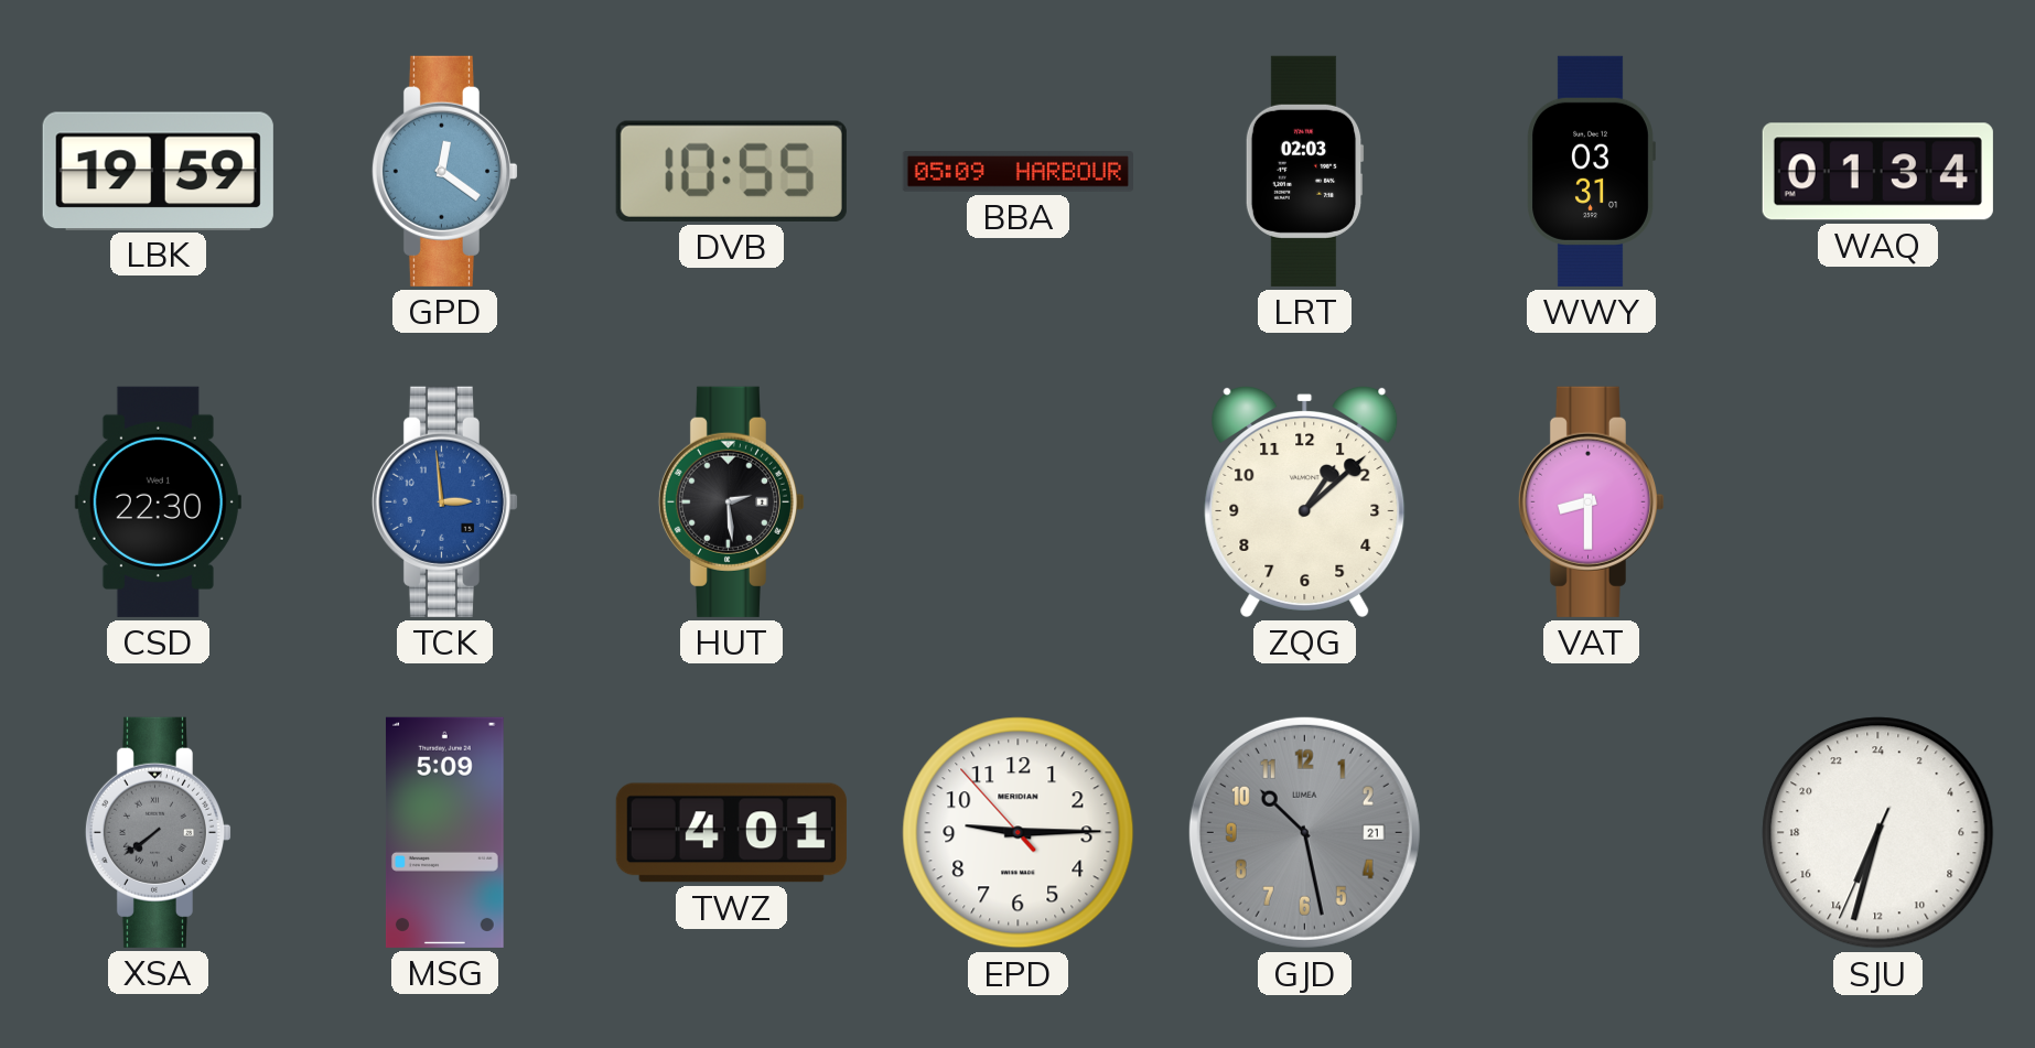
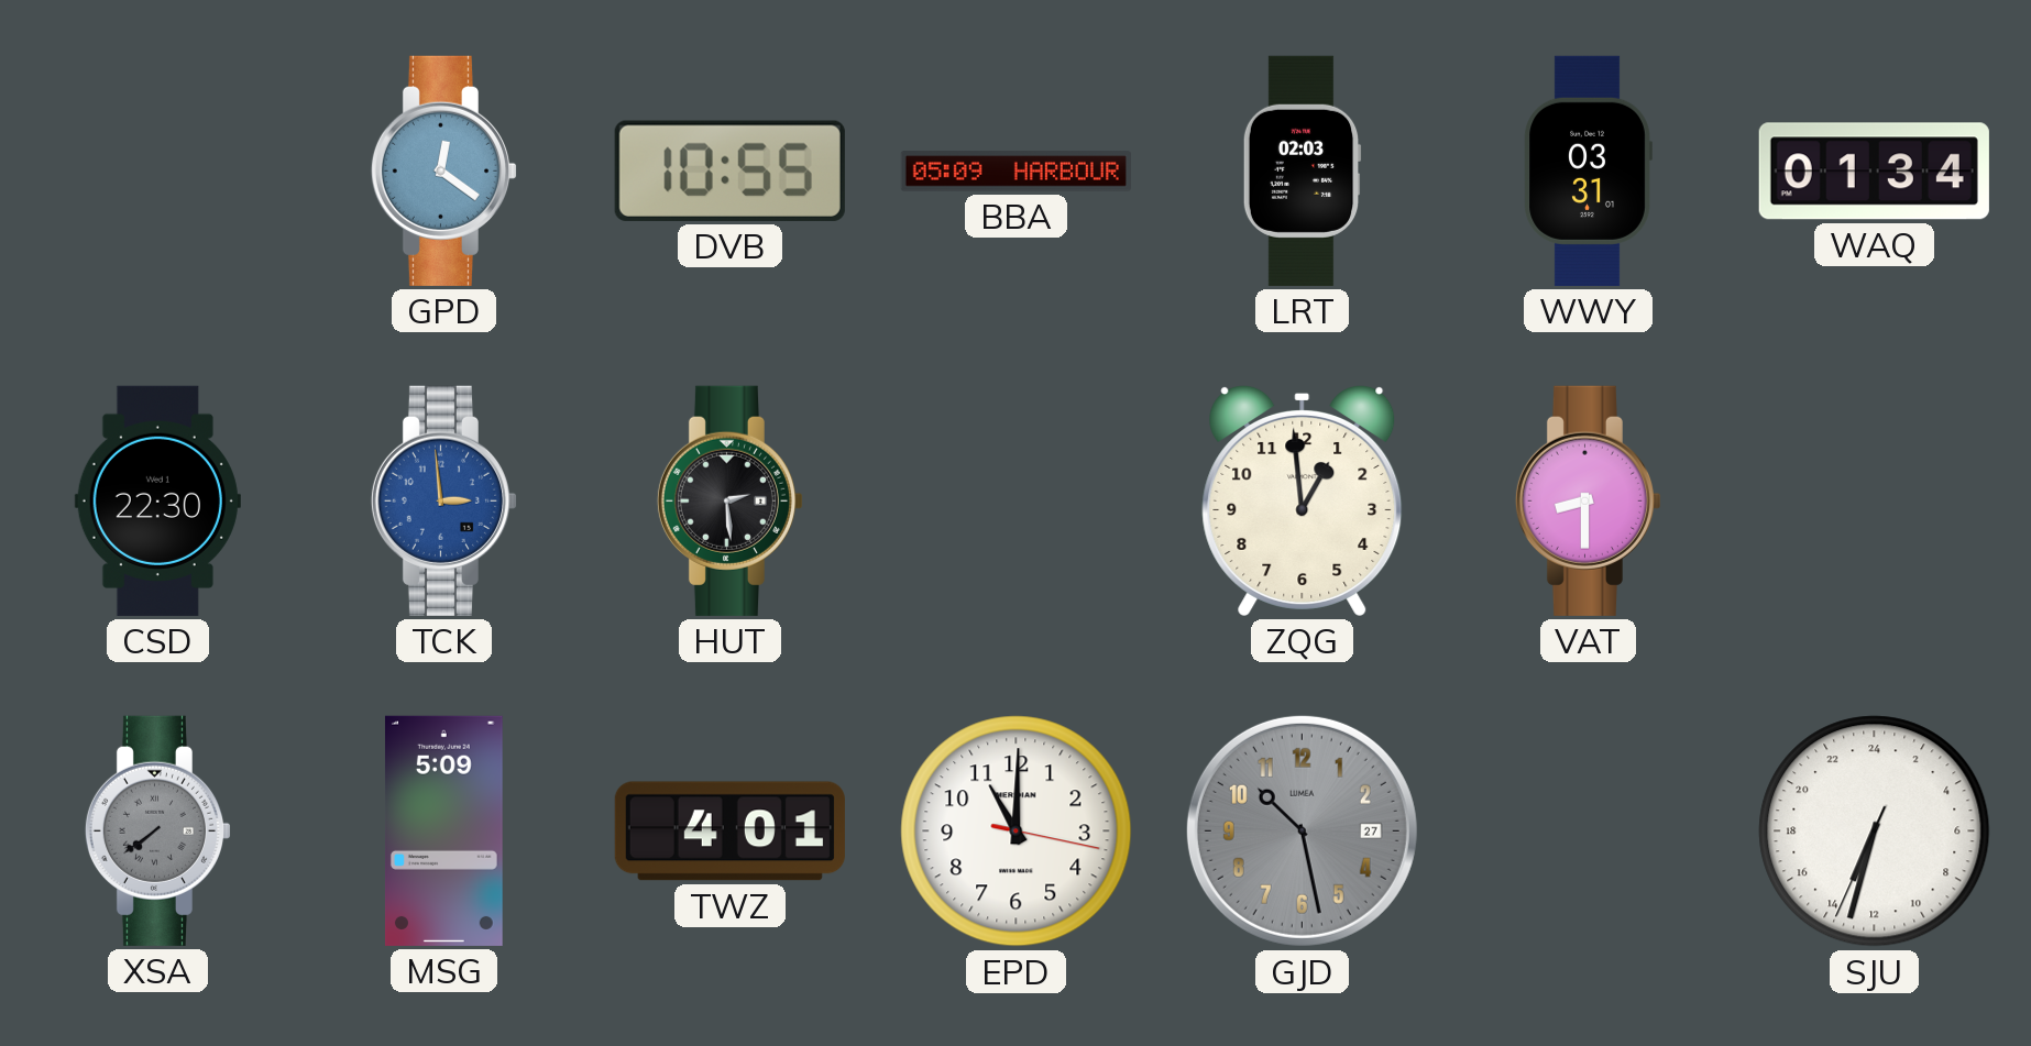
LBK: 19:59 -> none (158, 171)
ZQG: 1:08 -> 12:59 (1303, 500)
EPD: 9:14 -> 11:00 (1017, 832)
GJD date: 21 -> 27 (1302, 830)
